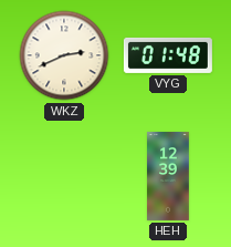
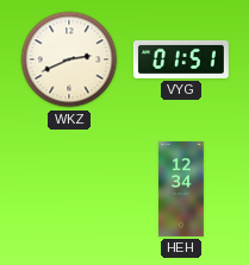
VYG: 01:48 -> 01:51 (181, 59)
HEH: 12:39 -> 12:34 (181, 189)
